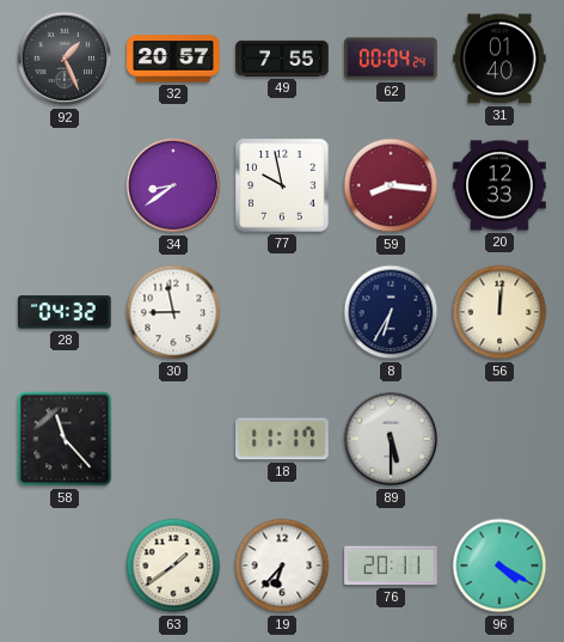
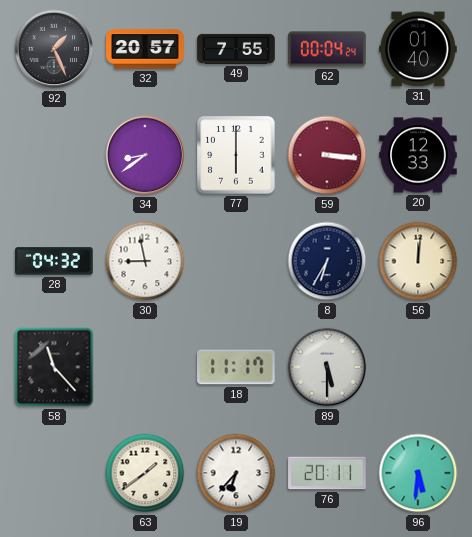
77: 9:58 -> 6:00 (236, 155)
59: 8:16 -> 3:16 (327, 155)
96: 4:20 -> 5:31 (418, 473)
